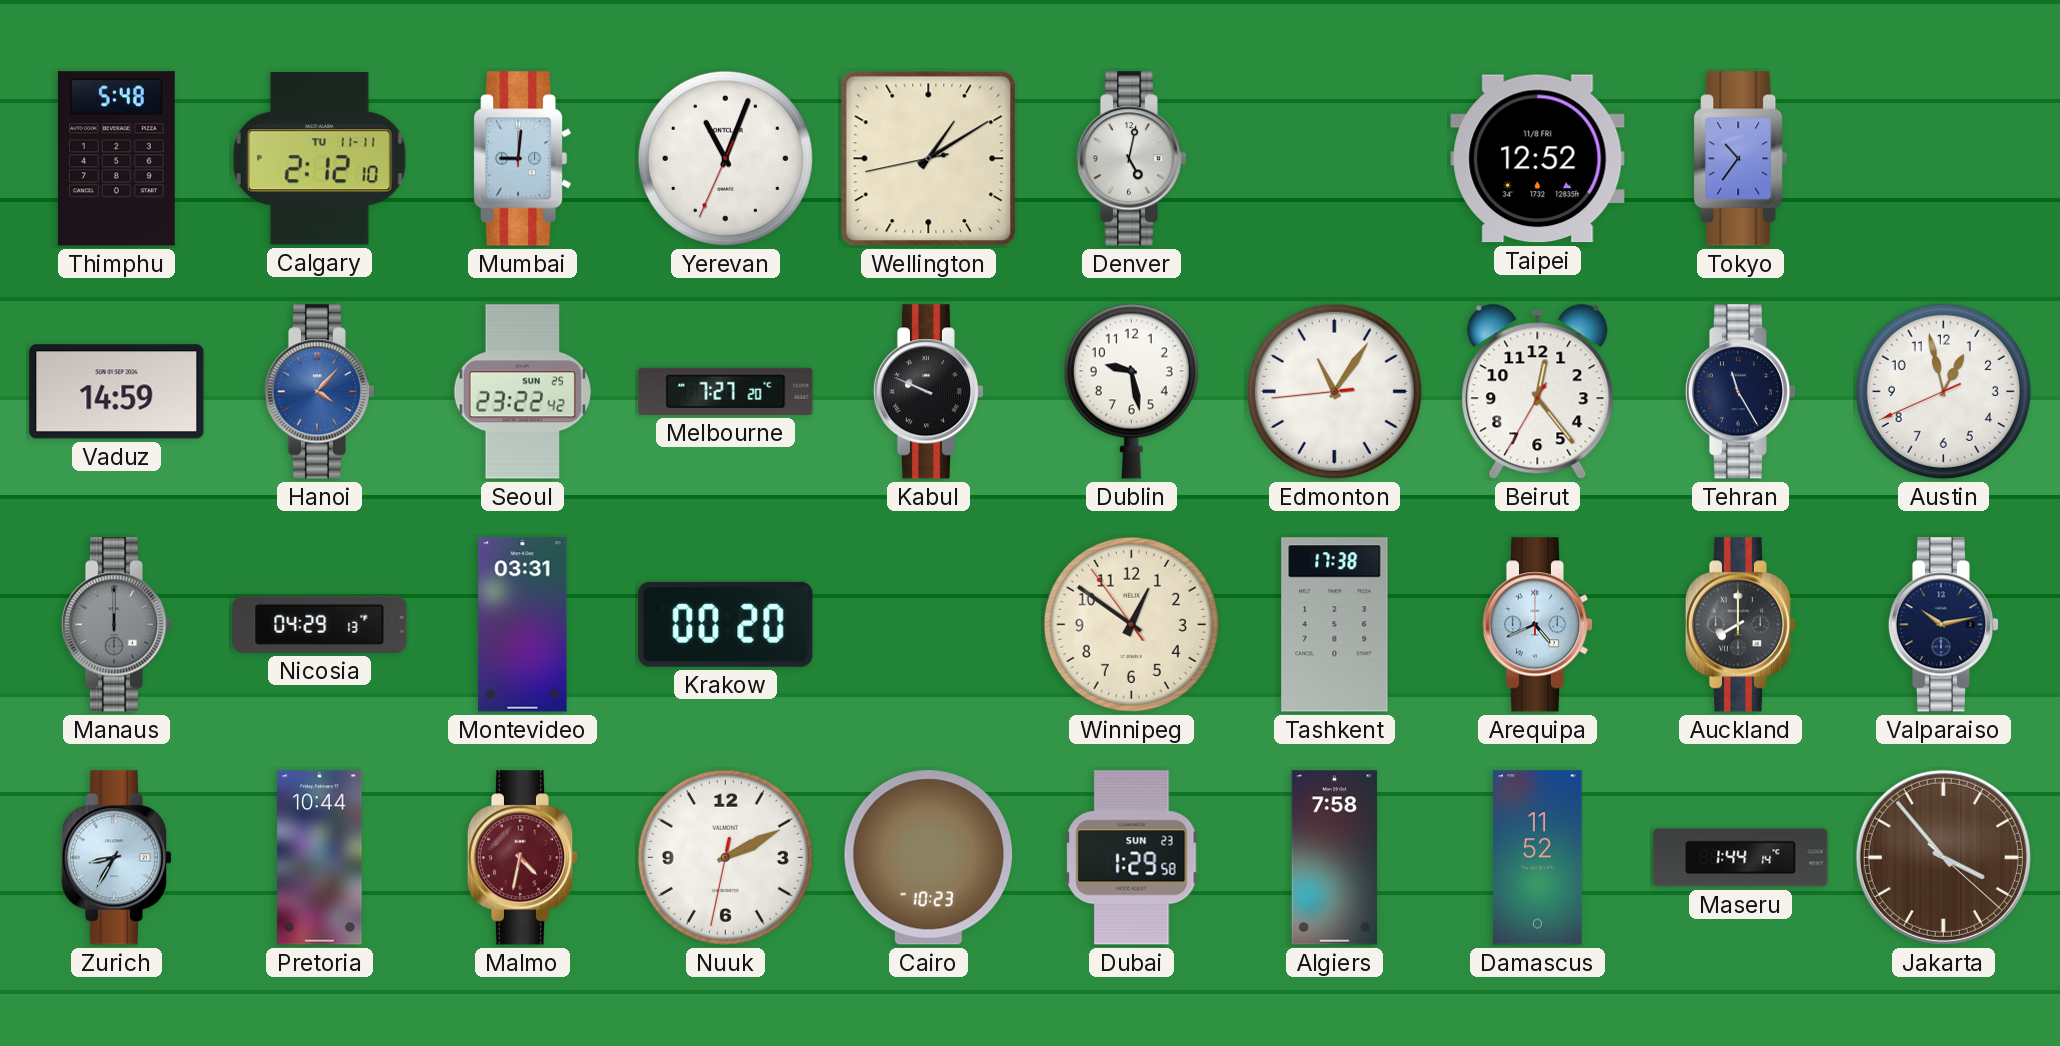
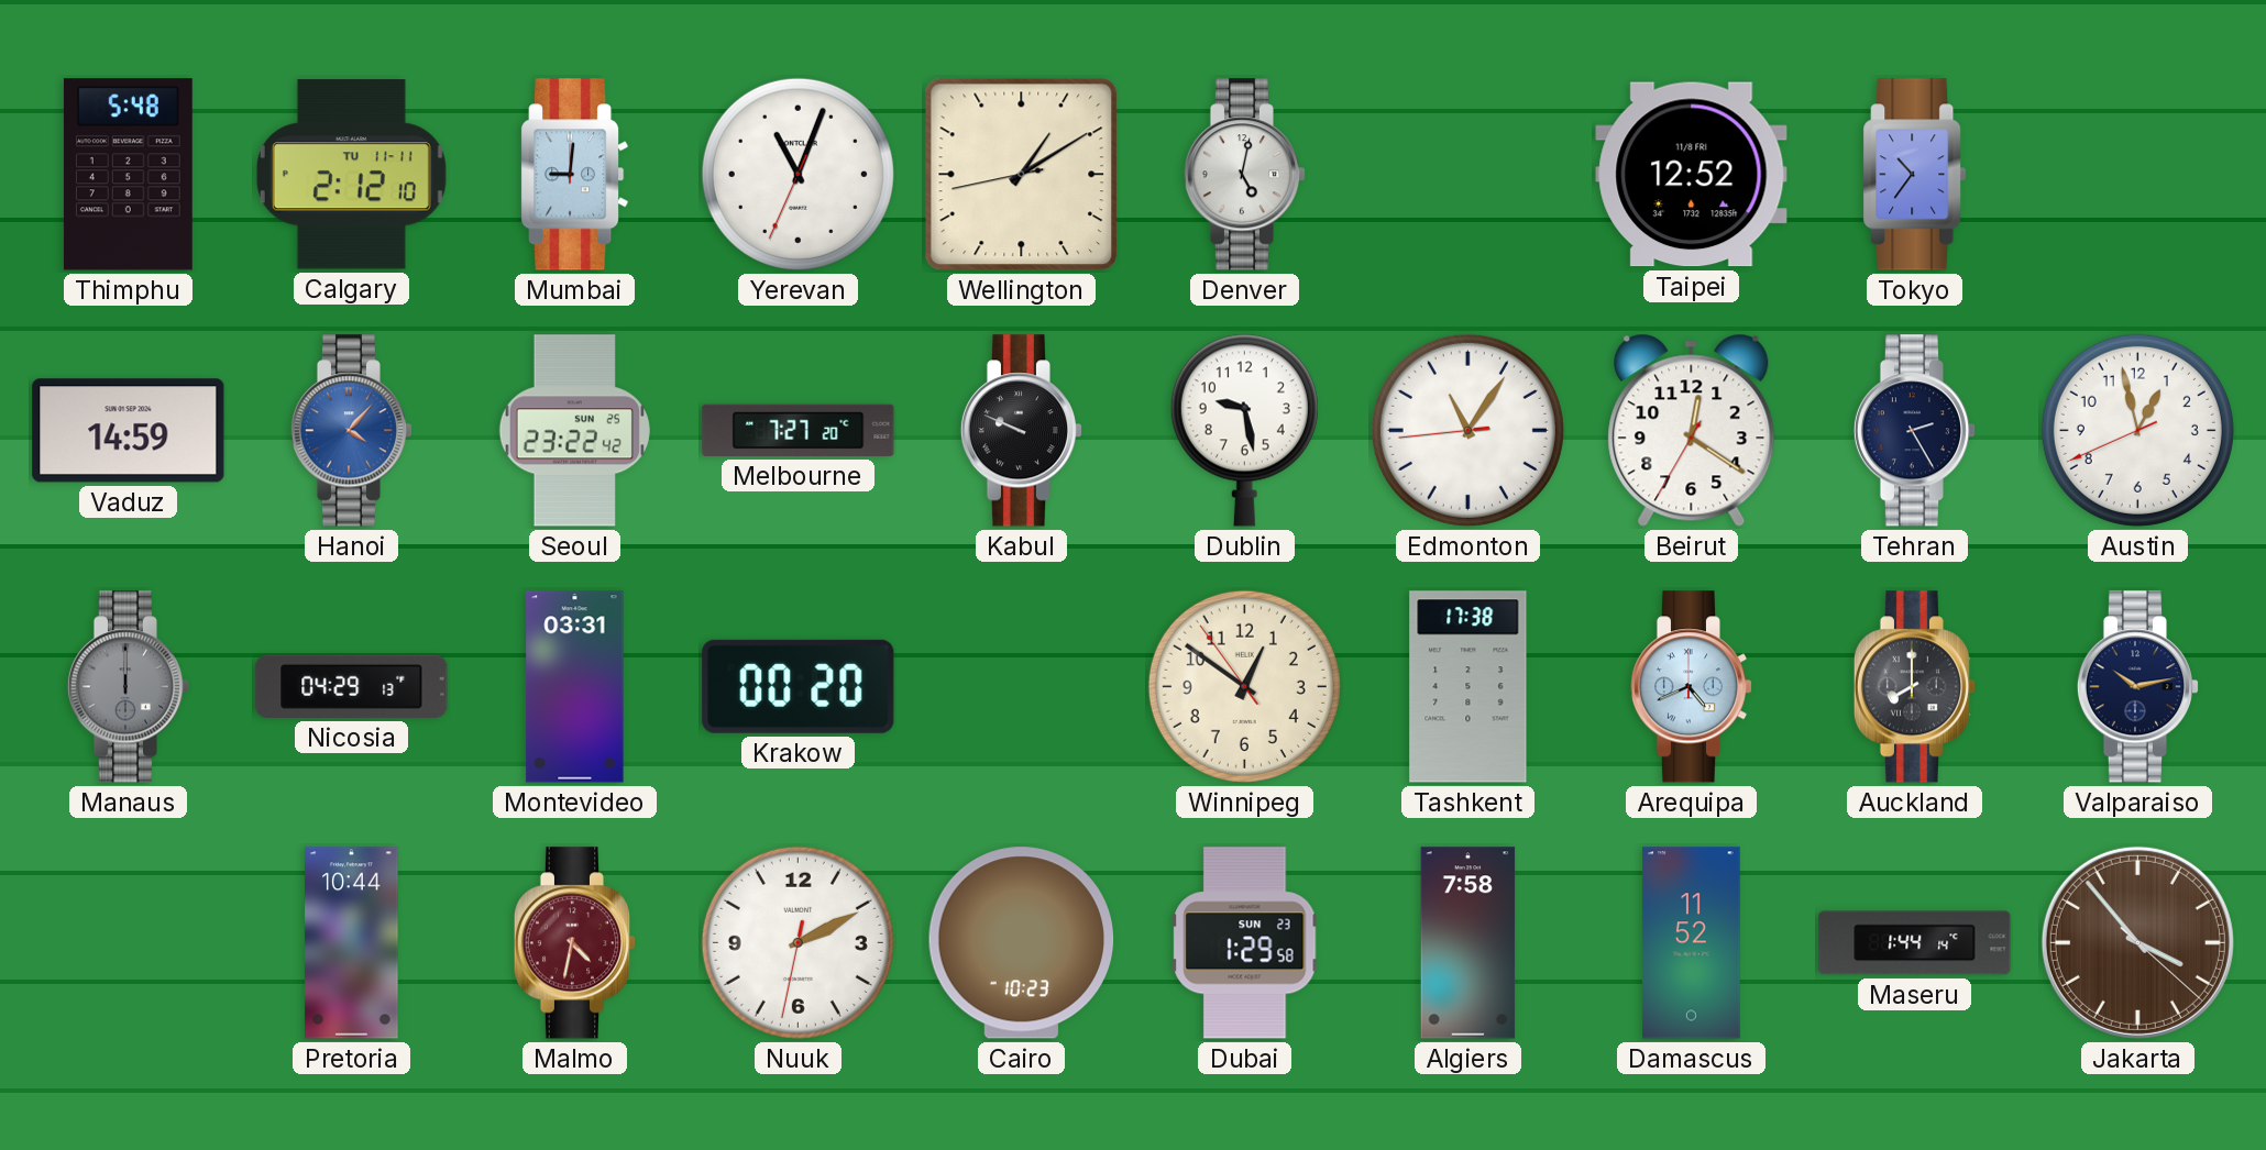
Beirut: 12:23 -> 12:20 (1692, 430)
Tehran: 11:25 -> 2:25 (1915, 431)
Zurich: 8:35 -> none (117, 858)
